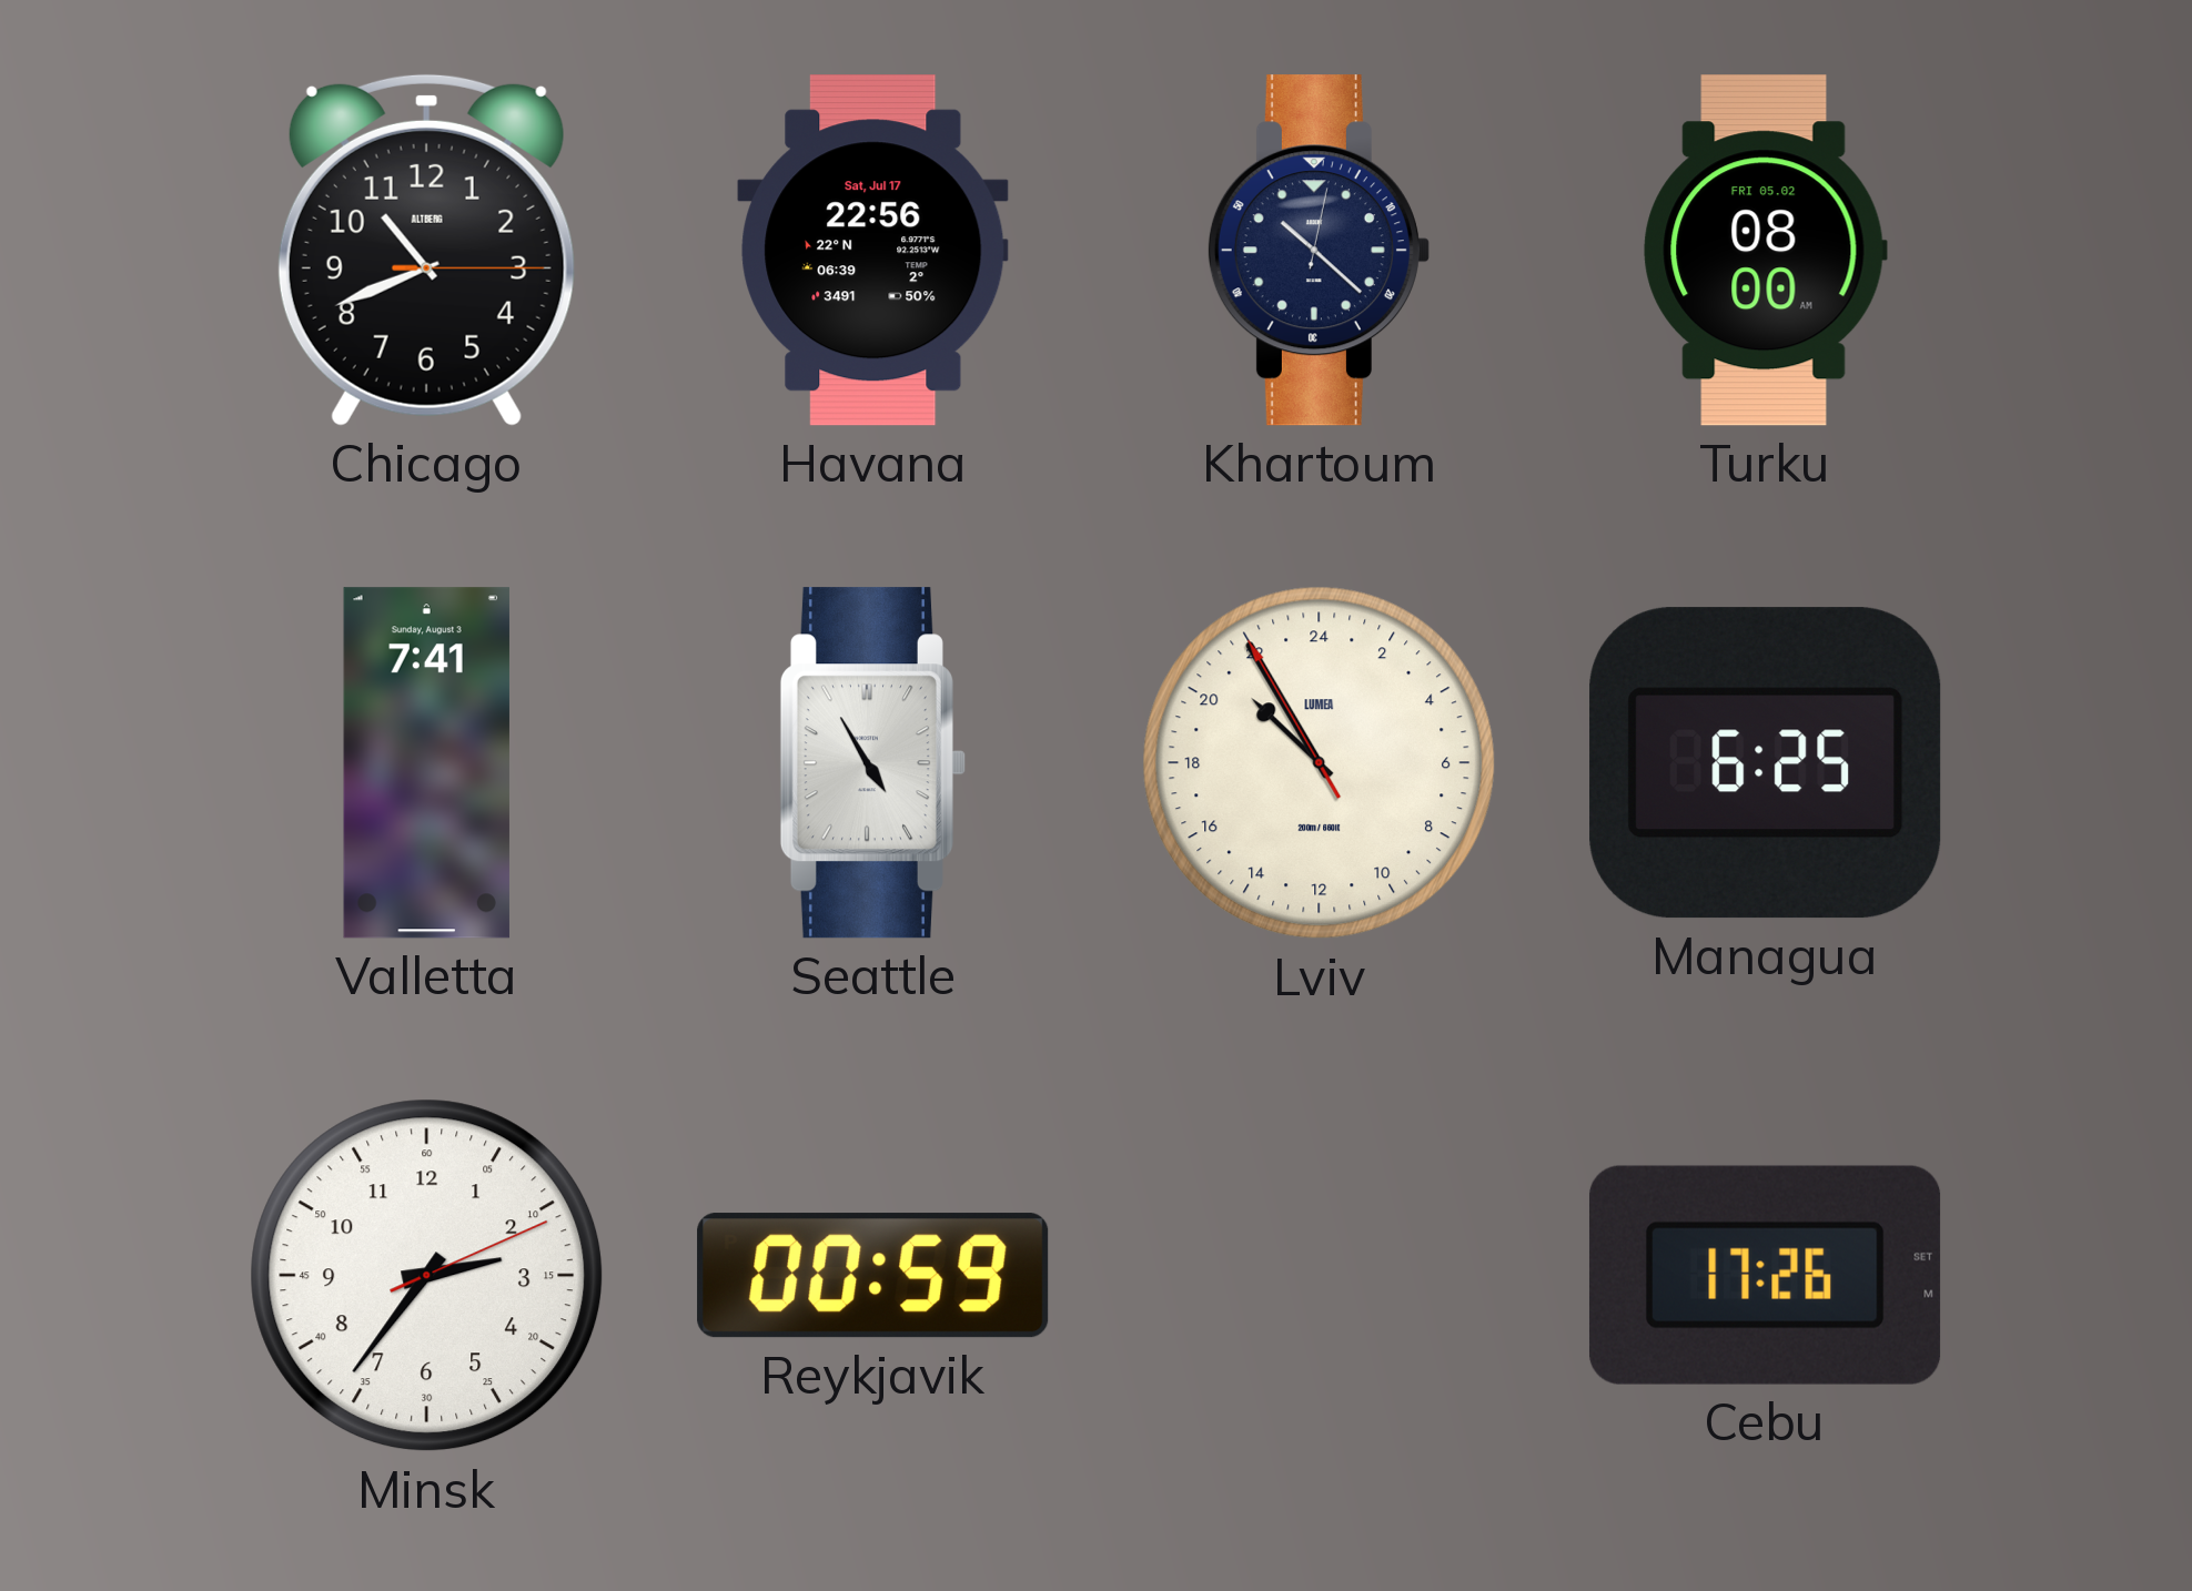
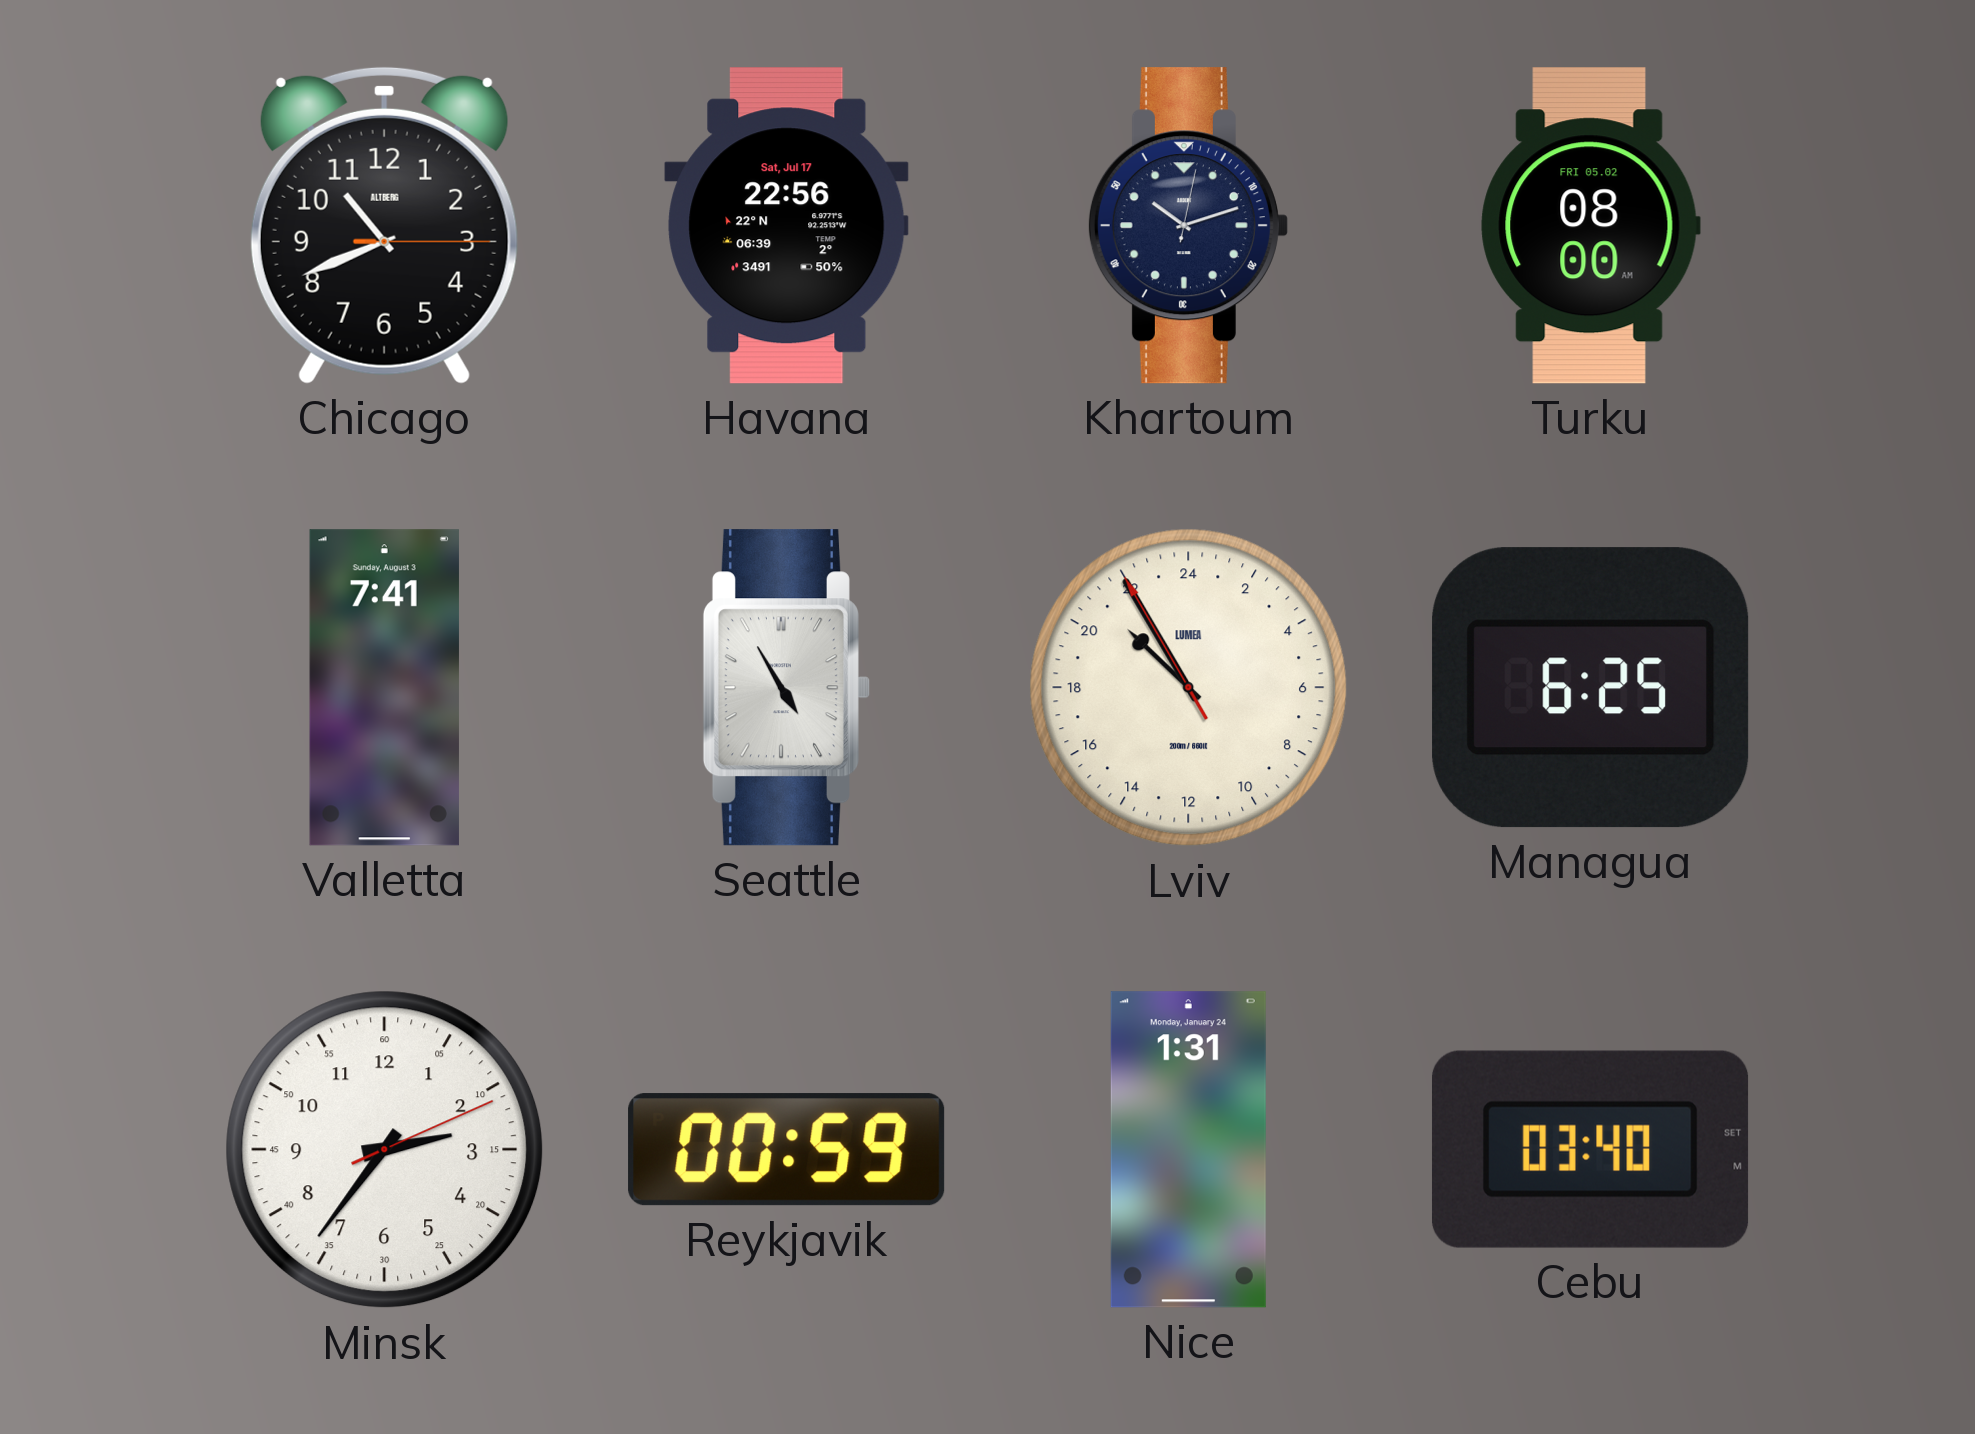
Khartoum: 10:22 -> 10:12 (1188, 226)
Nice: none -> 1:31 (1188, 1150)
Cebu: 17:26 -> 03:40 (1590, 1149)
